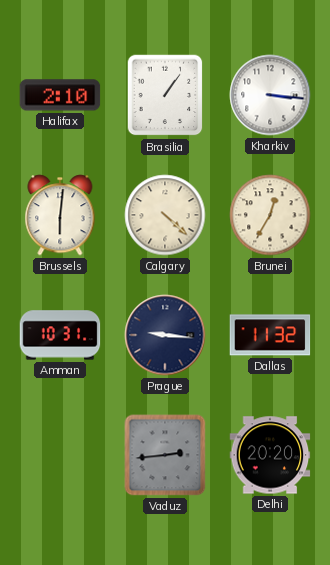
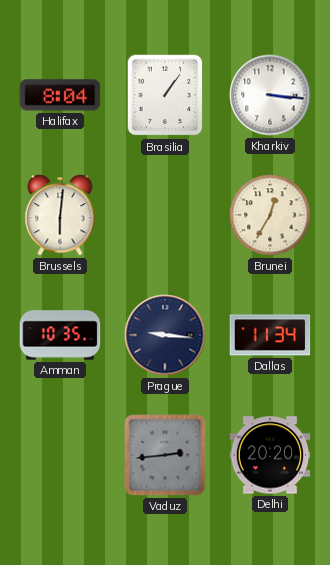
Halifax: 2:10 -> 8:04 (60, 95)
Calgary: 4:22 -> none (165, 215)
Amman: 10:31 -> 10:35 (60, 335)
Dallas: 11:32 -> 11:34 (270, 335)
